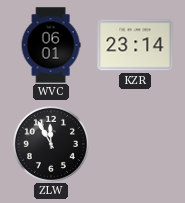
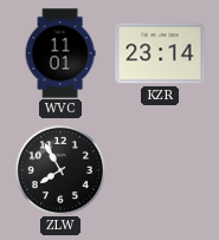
WVC: 06:01 -> 11:01 (60, 53)
ZLW: 11:55 -> 7:55 (60, 170)
